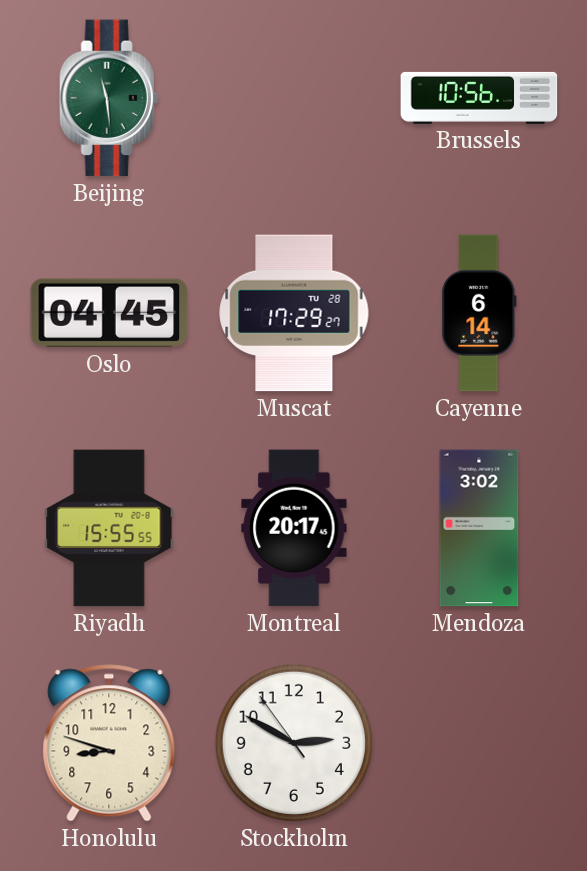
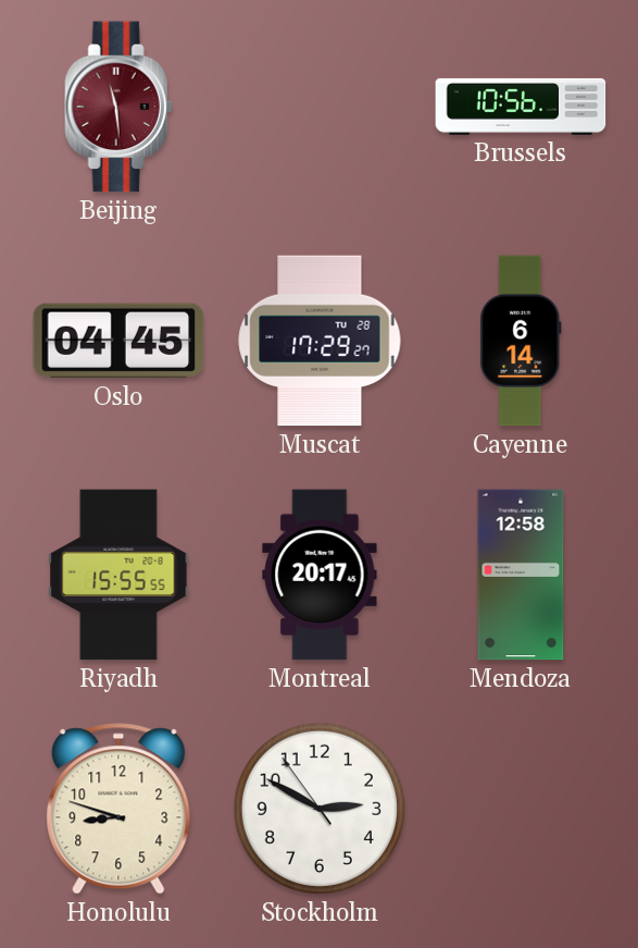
Beijing dial: green -> burgundy (118, 107)
Mendoza: 3:02 -> 12:58 (521, 575)
